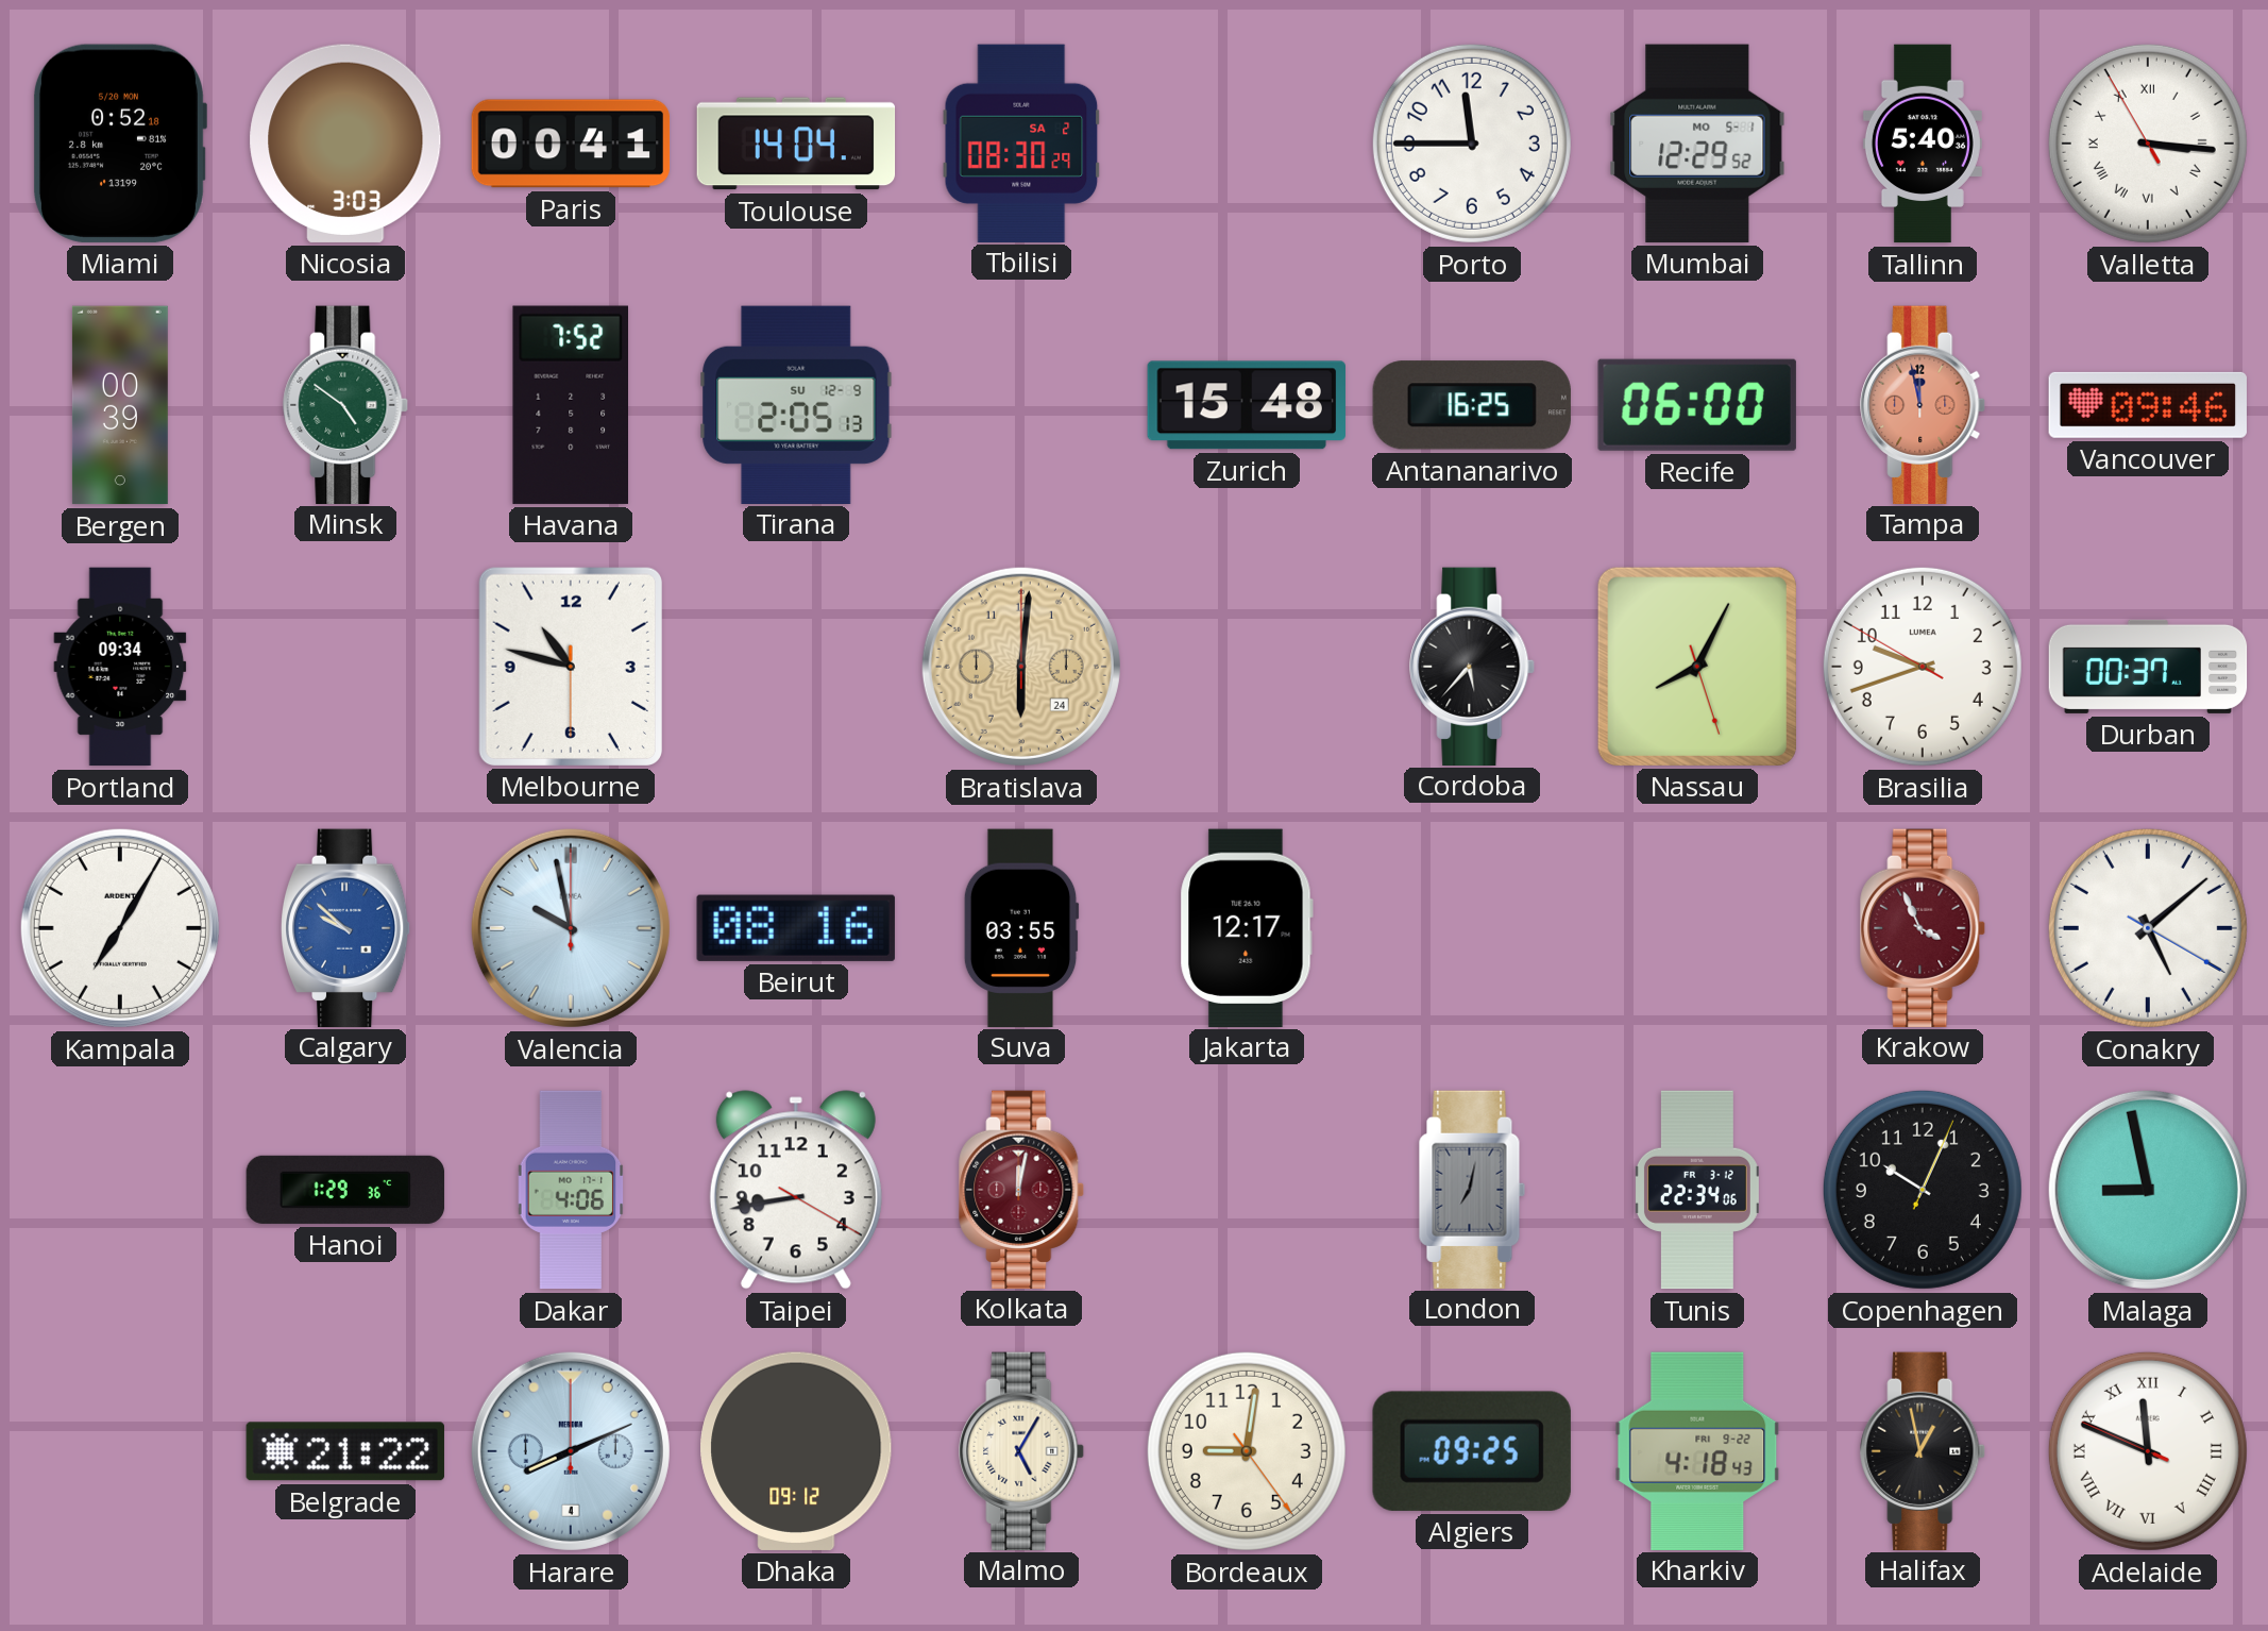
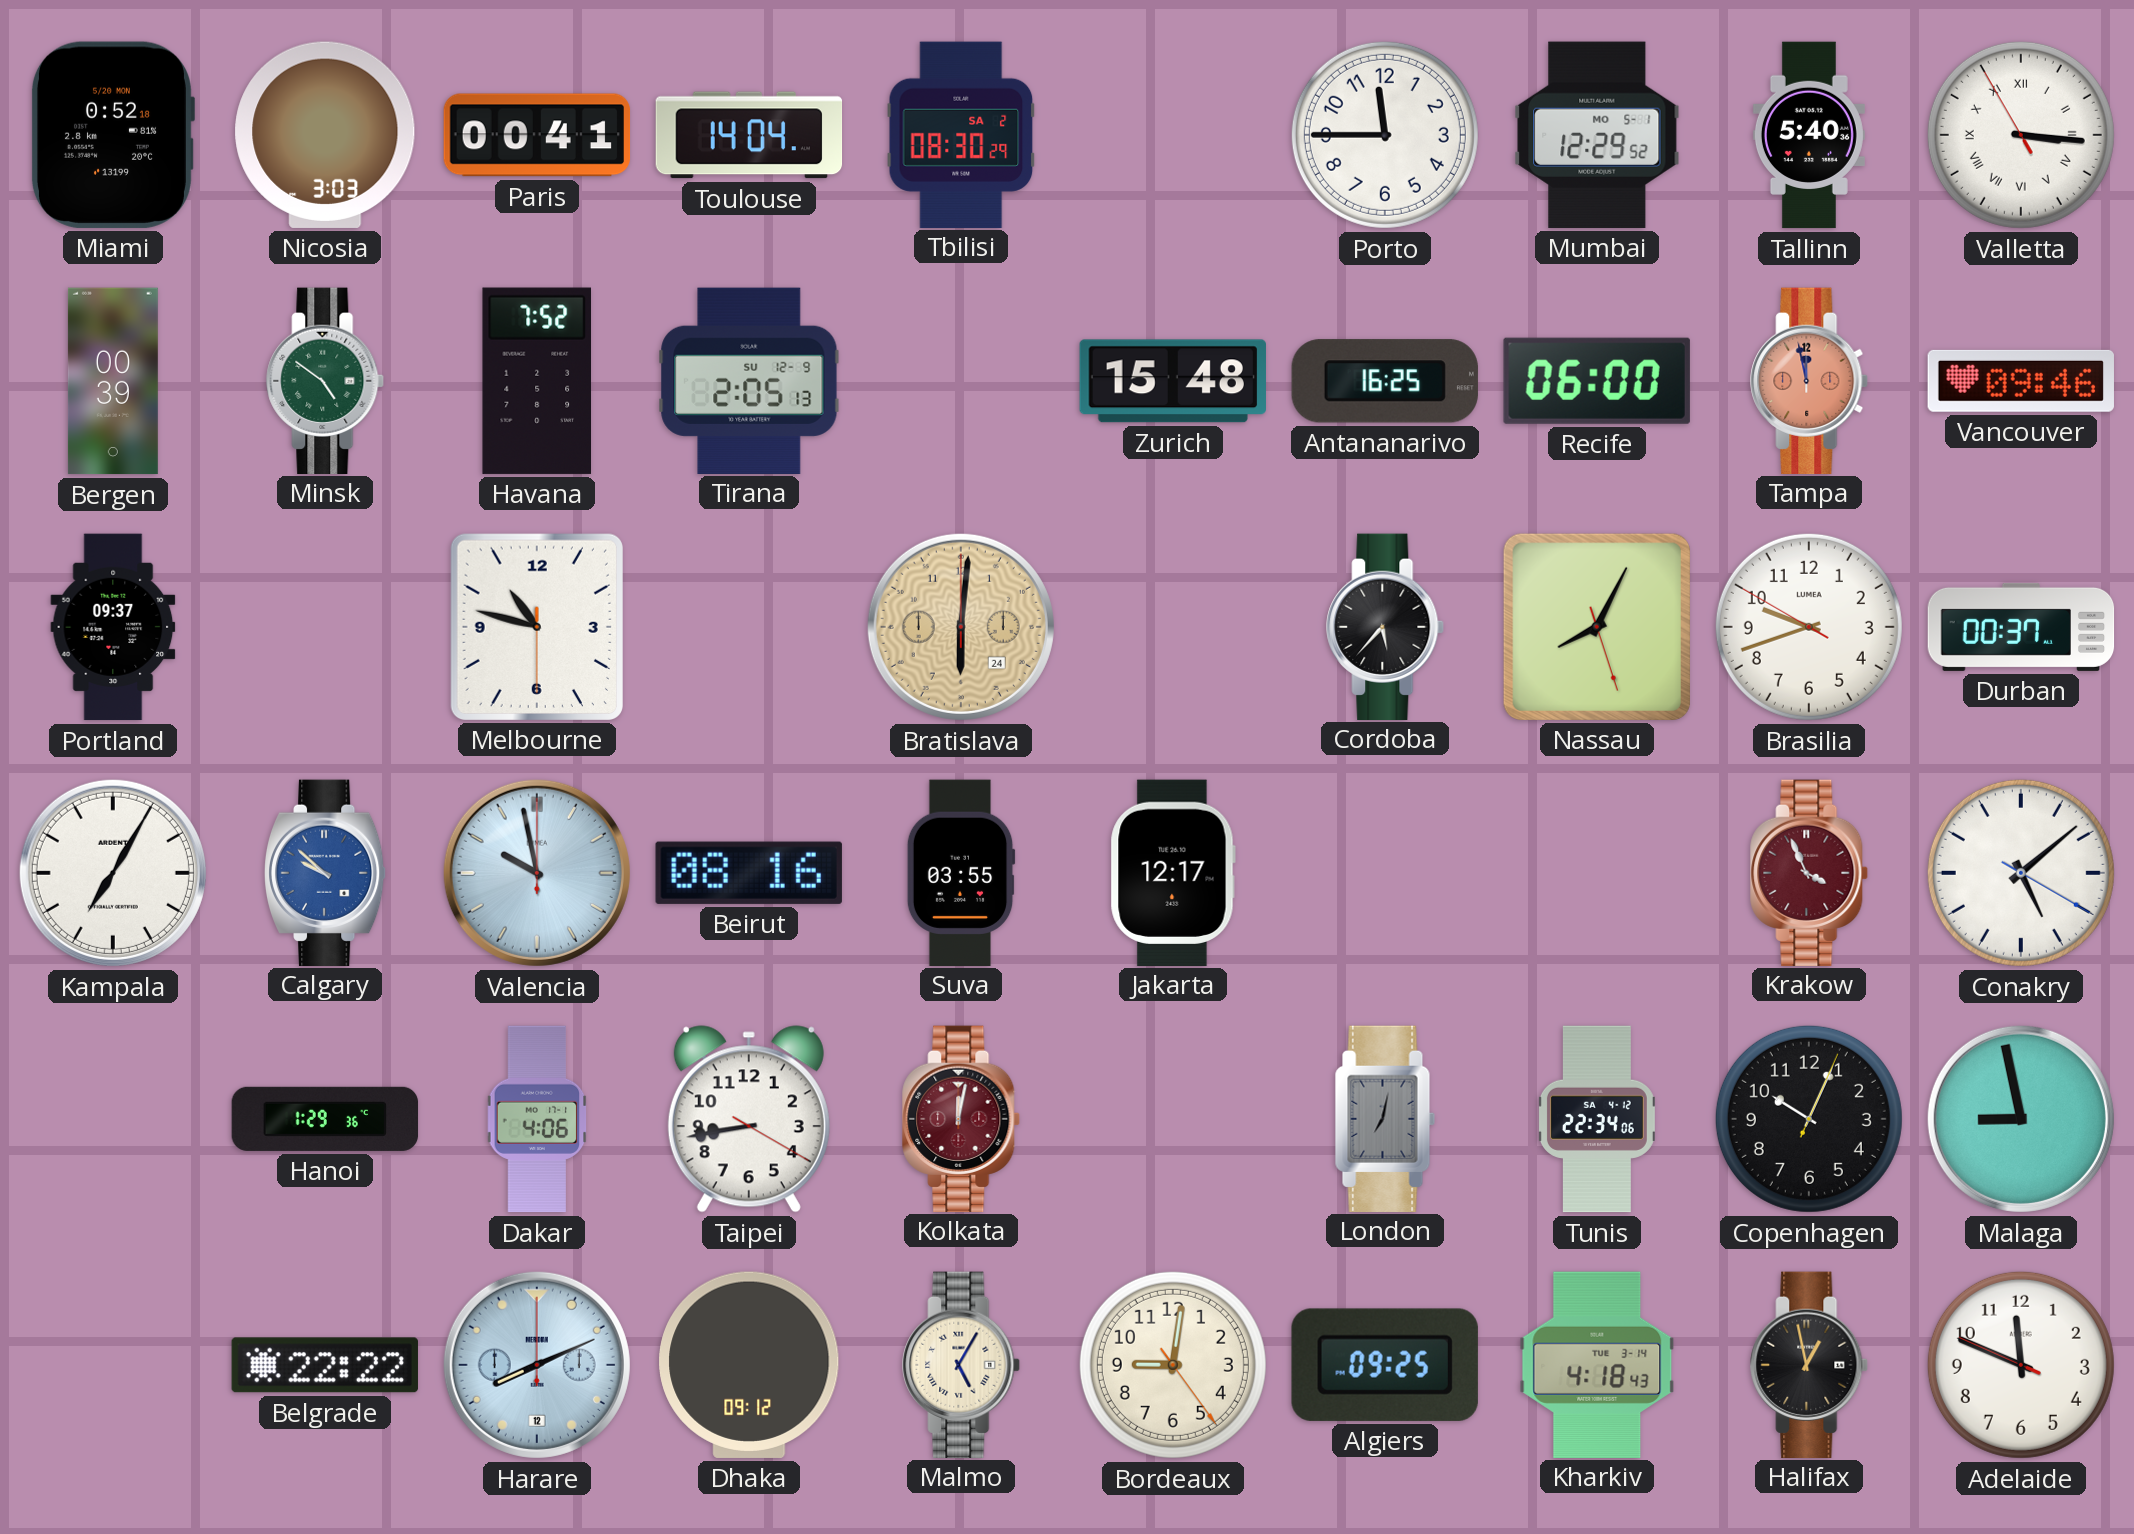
Portland: 09:34 -> 09:37 (113, 627)
Tunis date: FR 3-12 -> SA 4-12 (1597, 1119)
Belgrade: 21:22 -> 22:22 (325, 1365)
Harare date: 4 -> 12 (537, 1365)
Kharkiv date: FRI 9-22 -> TUE 3-14 (1597, 1364)
Adelaide numerals: Roman -> Arabic (2021, 1365)
